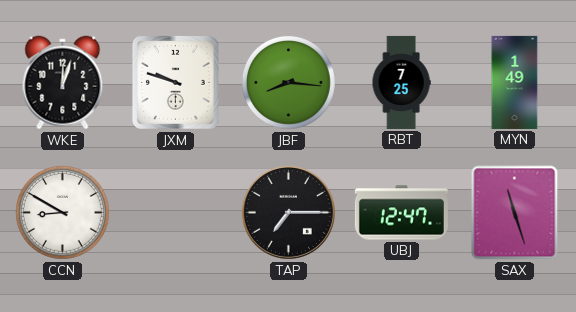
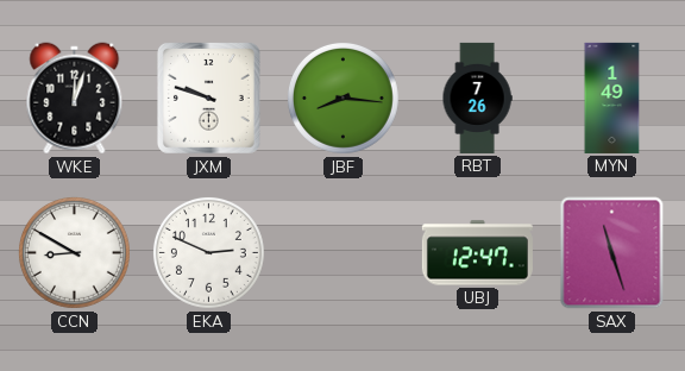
RBT: 7:25 -> 7:26 (477, 98)
EKA: none -> 2:49 (208, 252)
TAP: 7:15 -> none (288, 212)
